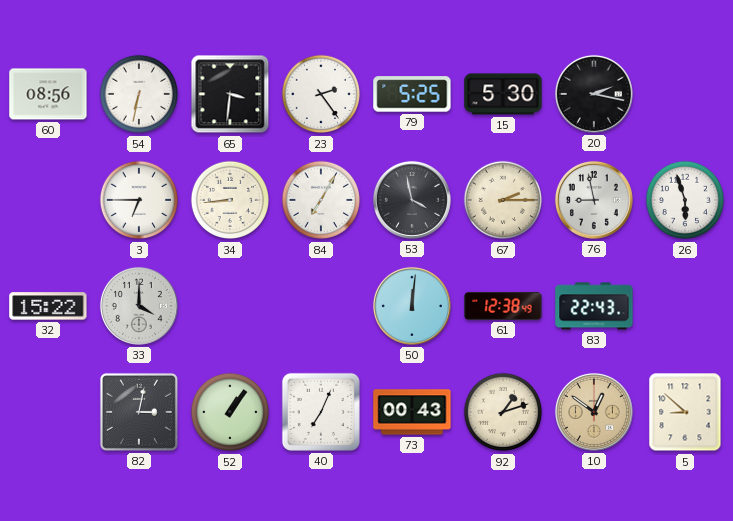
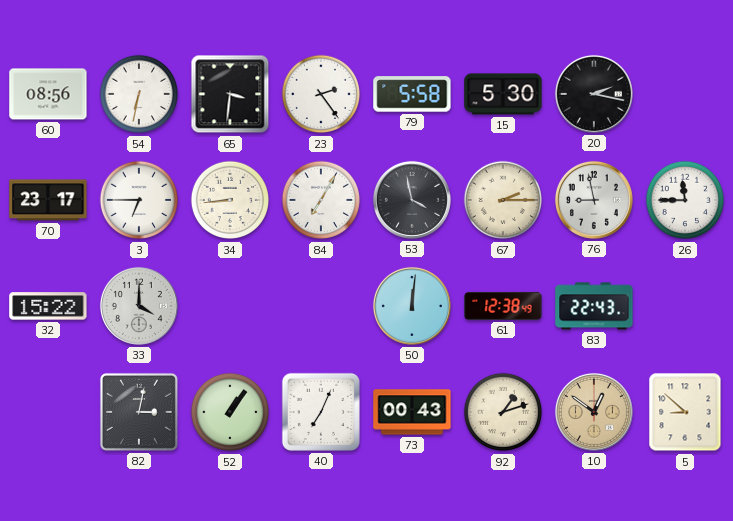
79: 5:25 -> 5:58 (412, 94)
70: none -> 23:17 (48, 200)
26: 5:57 -> 11:45 (685, 200)
